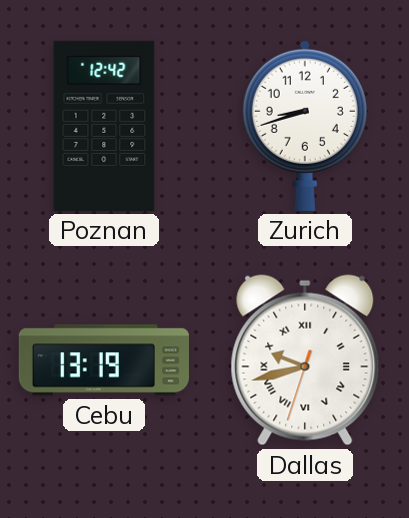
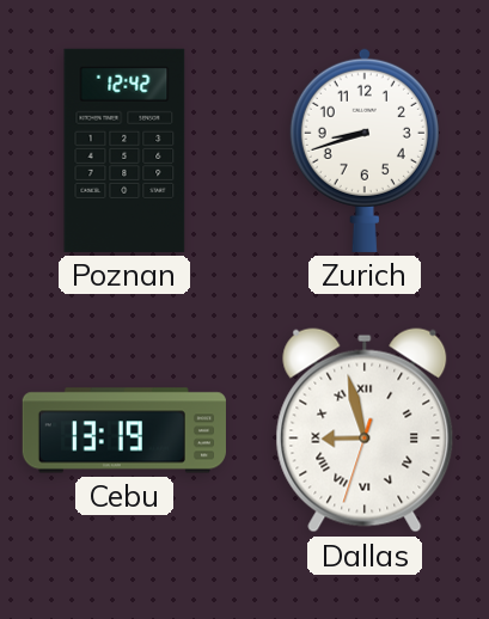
Dallas: 9:42 -> 8:57 (365, 430)
